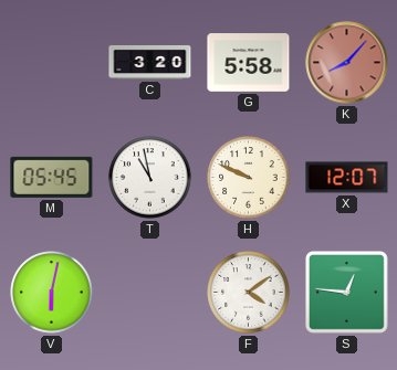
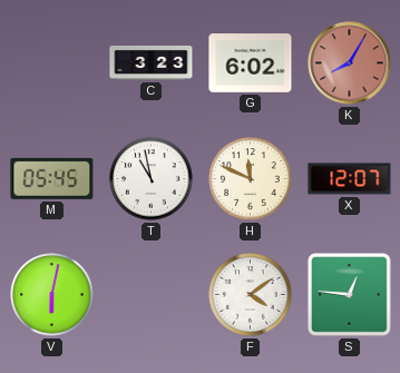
C: 3:20 -> 3:23 (152, 62)
G: 5:58 -> 6:02 (251, 63)
K: 8:07 -> 8:05 (350, 63)
H: 9:49 -> 11:49 (251, 179)
